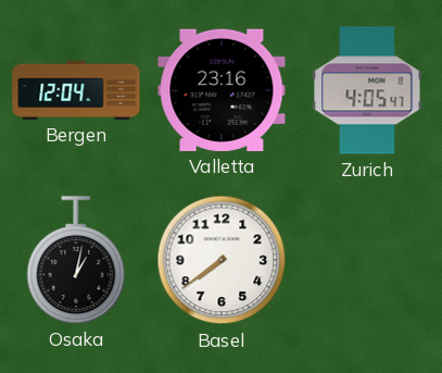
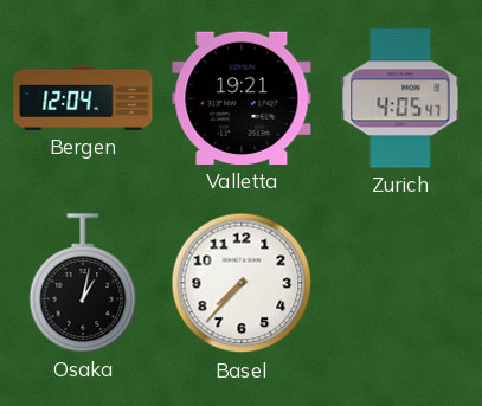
Valletta: 23:16 -> 19:21 (242, 98)
Basel: 7:39 -> 7:37 (242, 283)
